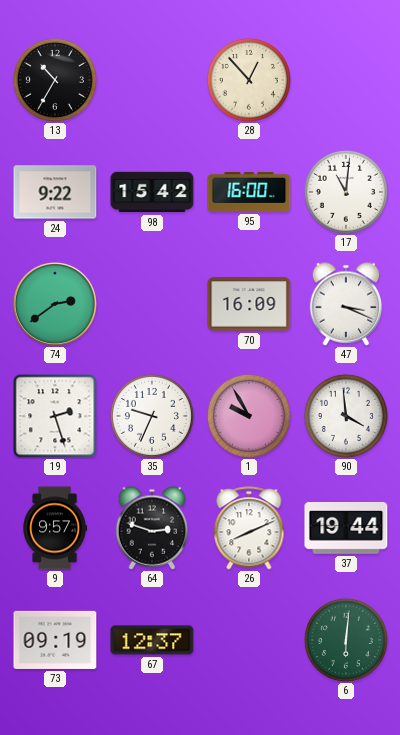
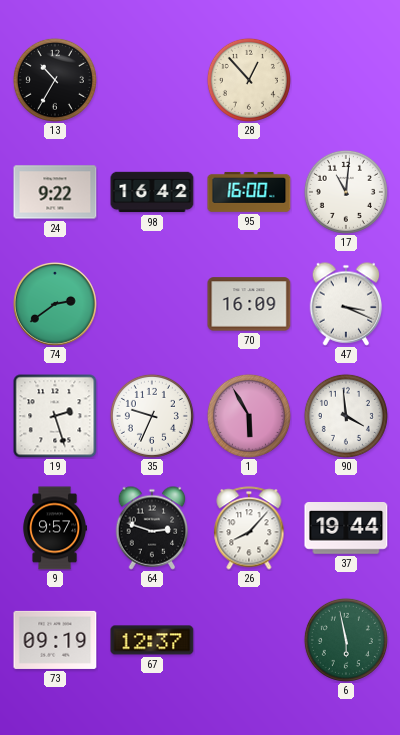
98: 15:42 -> 16:42 (152, 192)
1: 9:55 -> 5:55 (249, 416)
26: 8:11 -> 8:07 (249, 528)
6: 6:01 -> 5:58 (346, 640)
